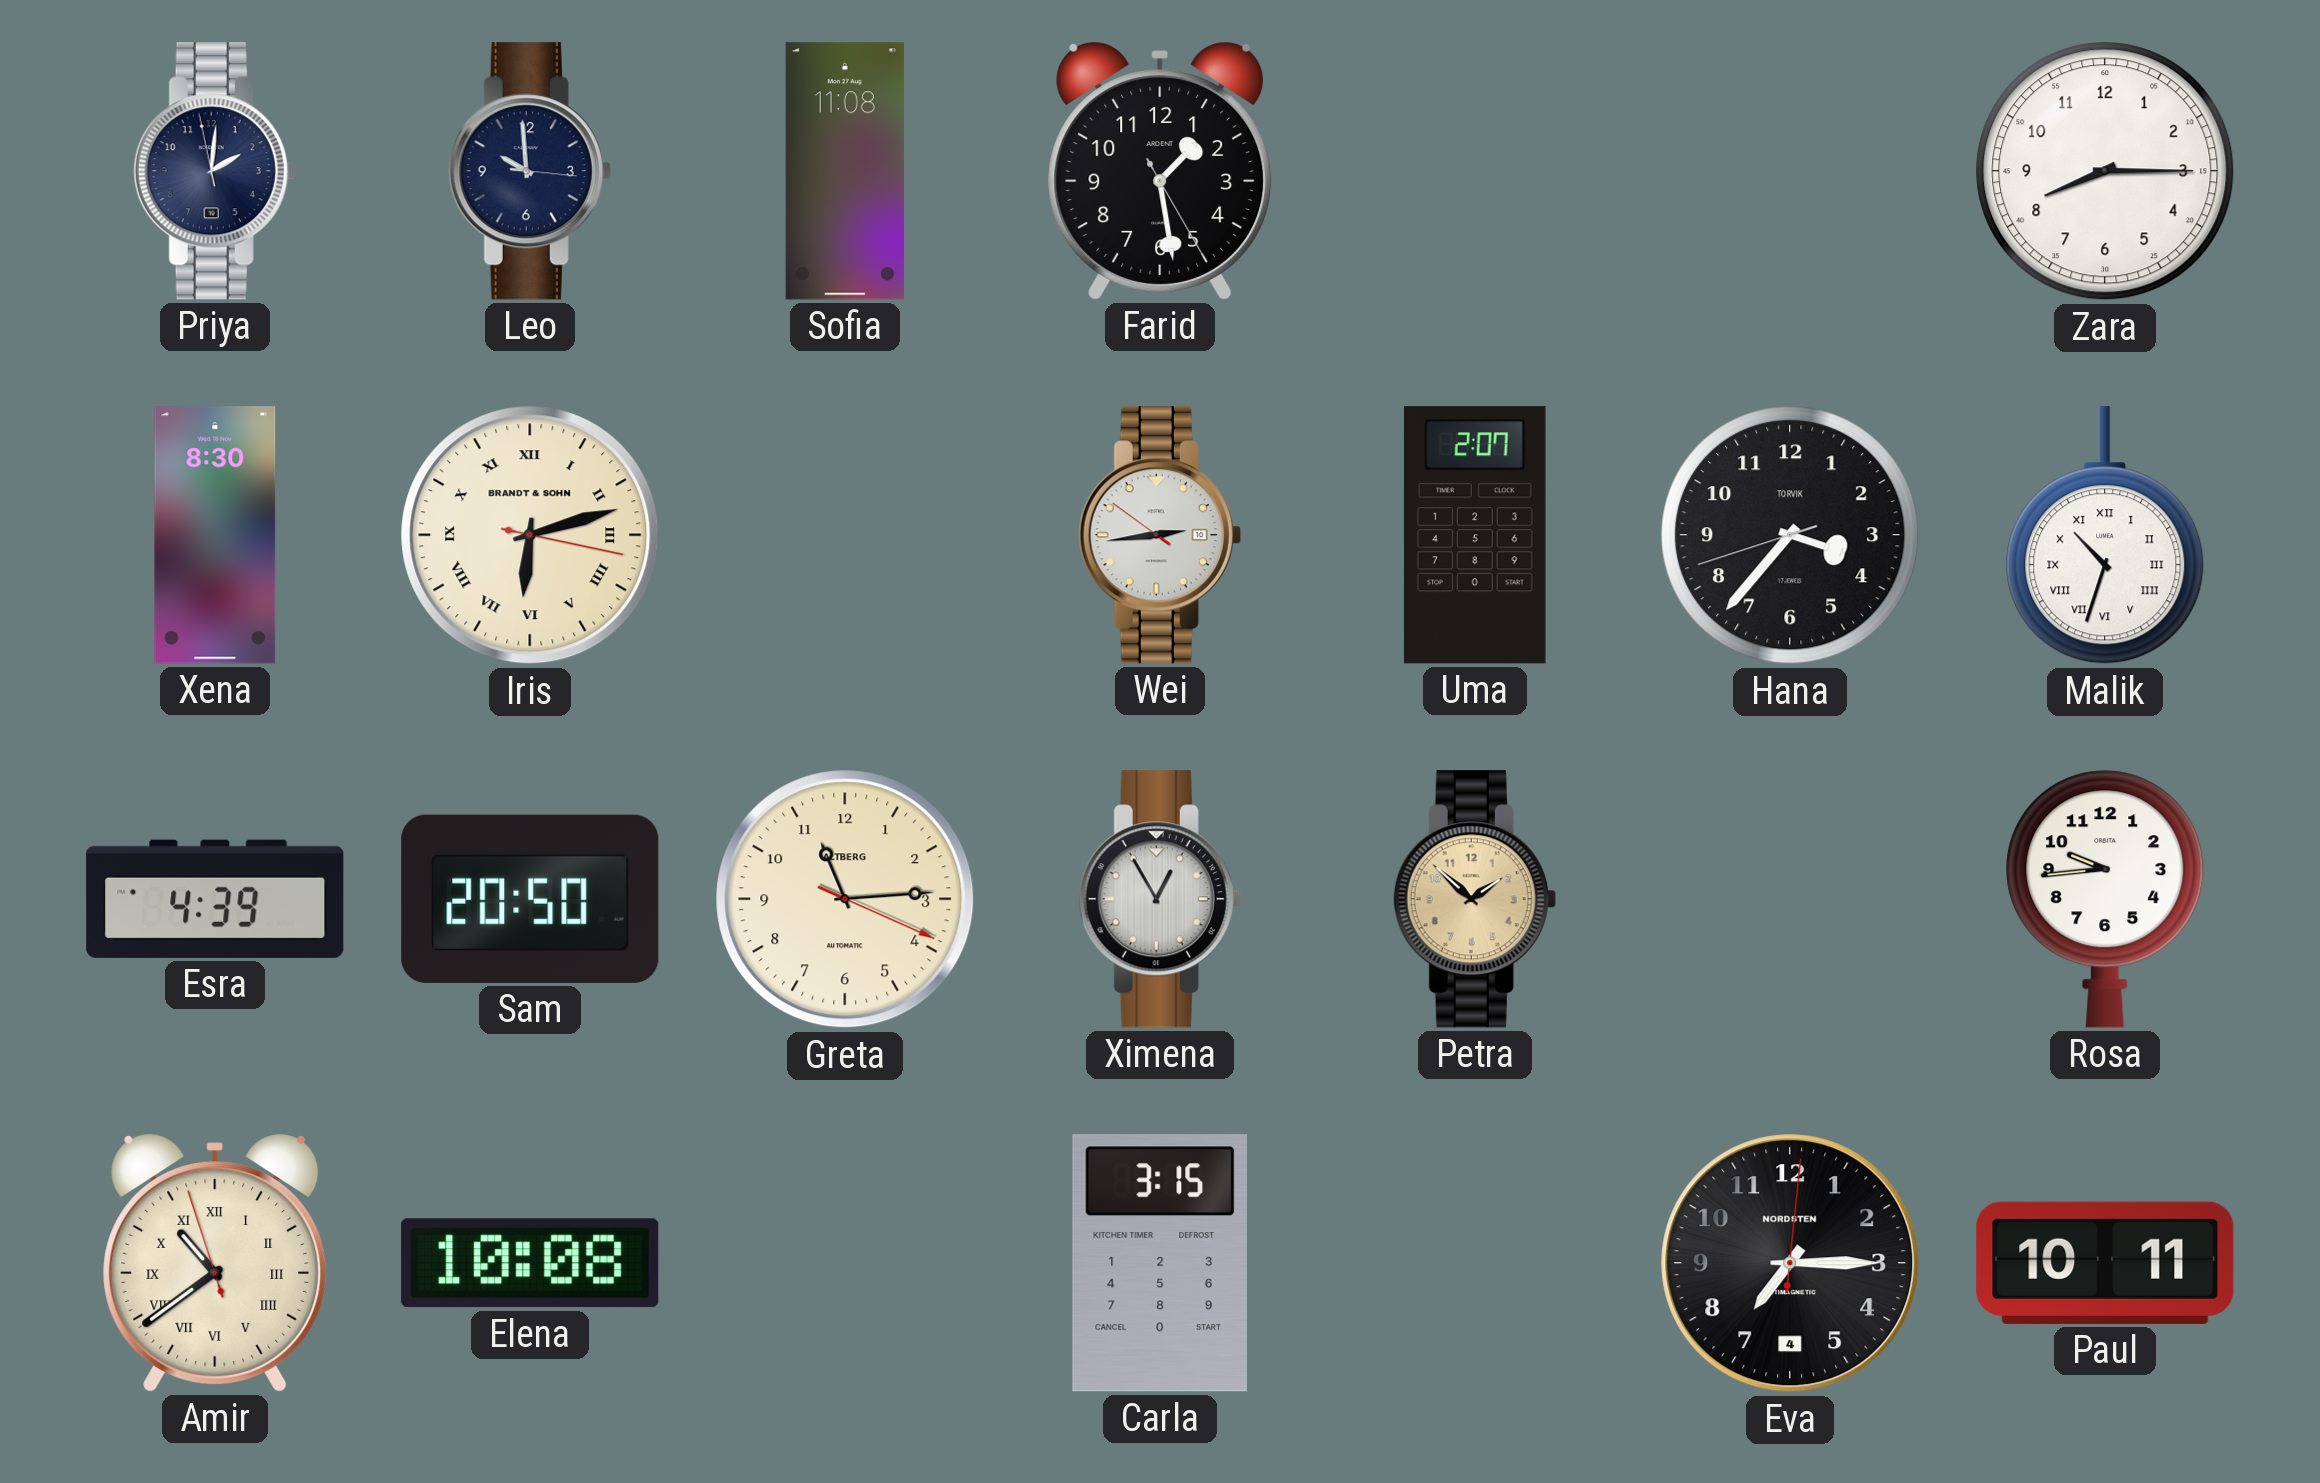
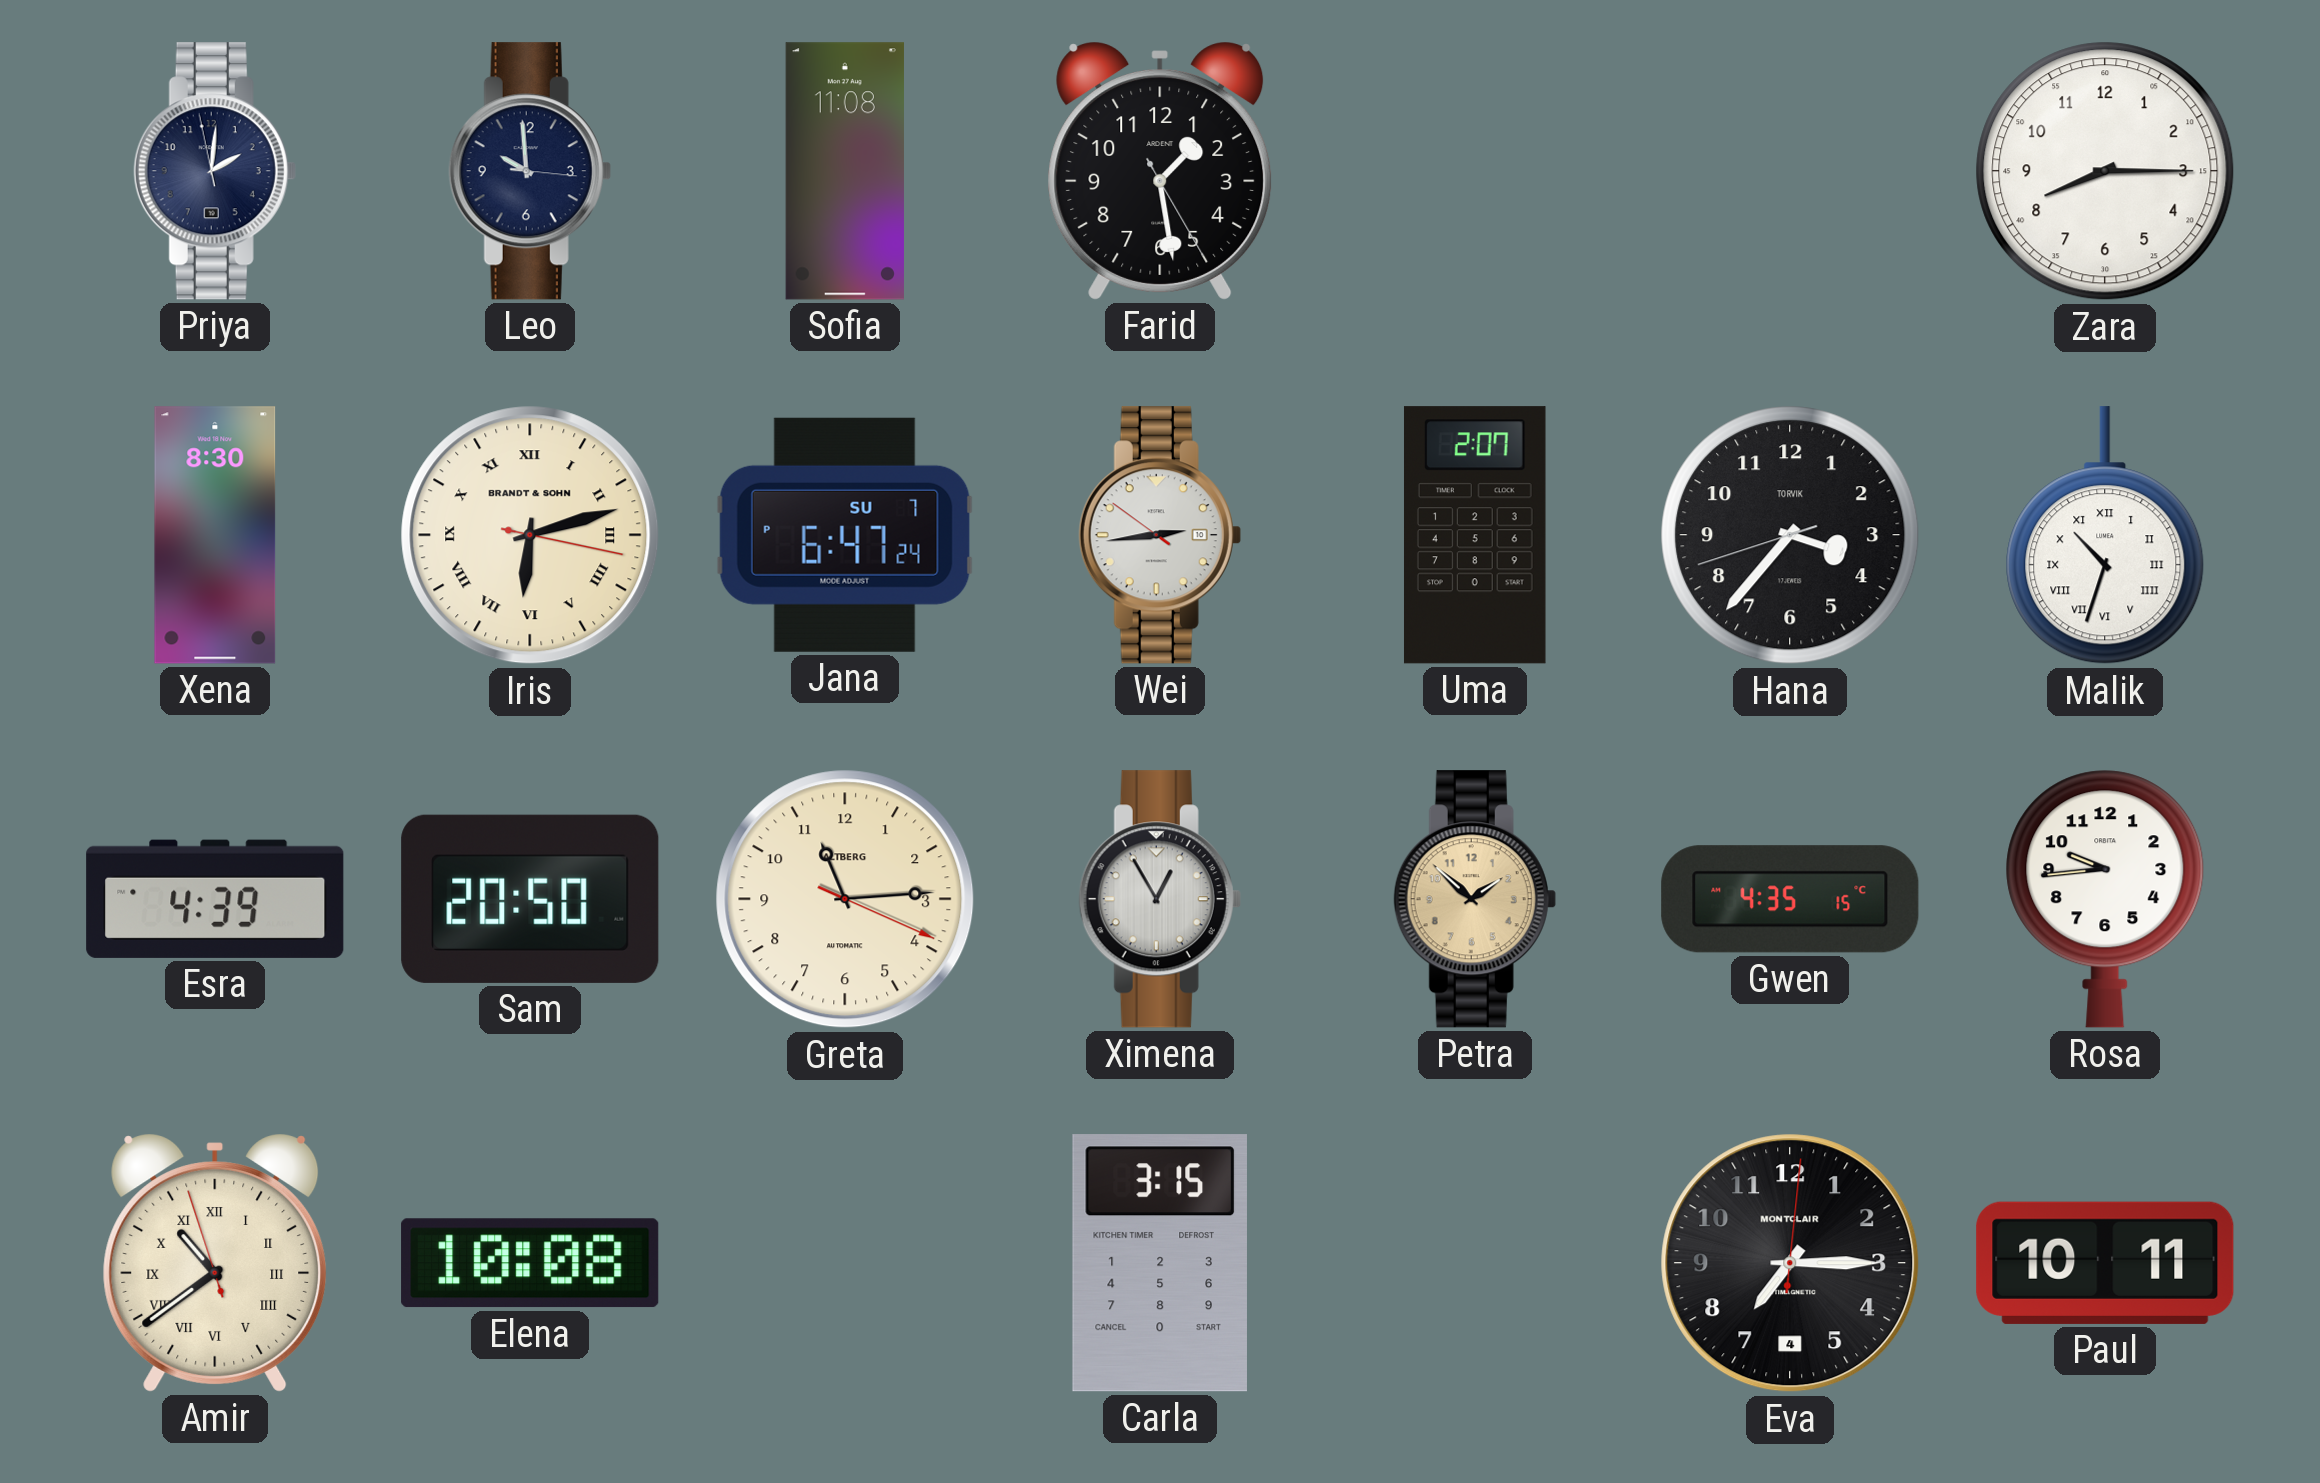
Jana: none -> 6:47 (845, 535)
Gwen: none -> 4:35 (1790, 899)
Eva brand: NORDSTEN -> MONTCLAIR (1790, 1263)
